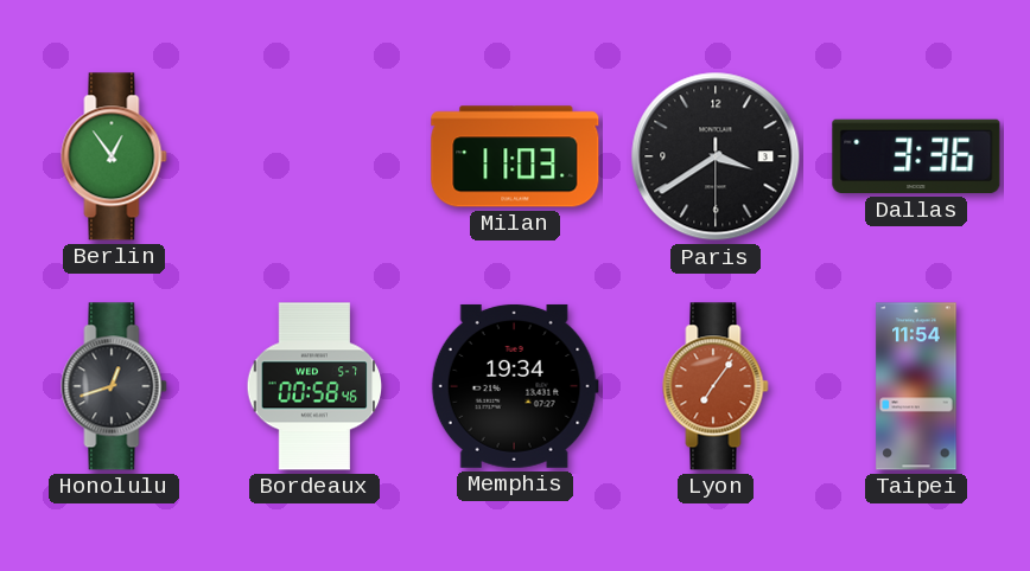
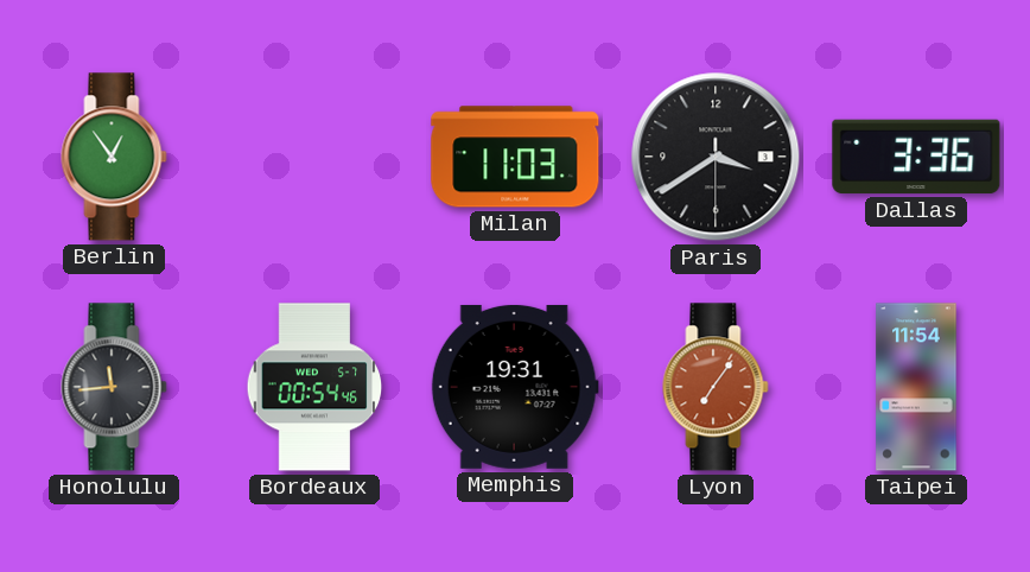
Honolulu: 12:42 -> 11:44 (114, 387)
Bordeaux: 00:58 -> 00:54 (314, 387)
Memphis: 19:34 -> 19:31 (515, 387)
